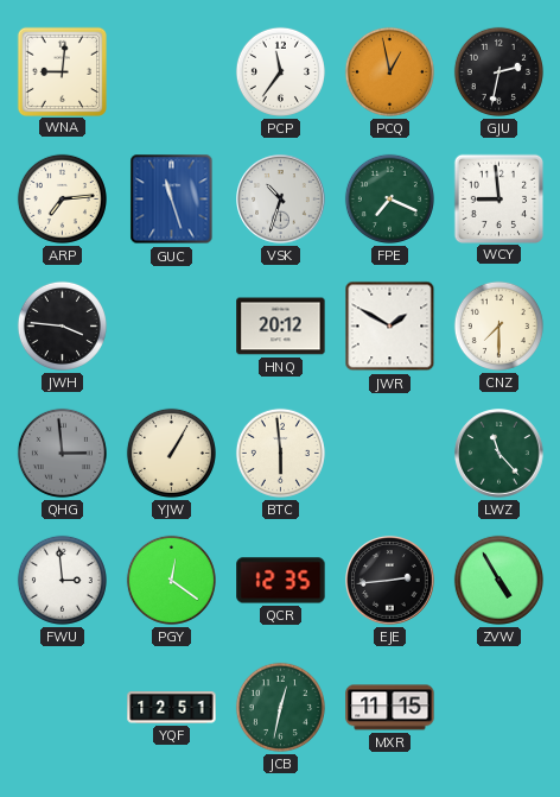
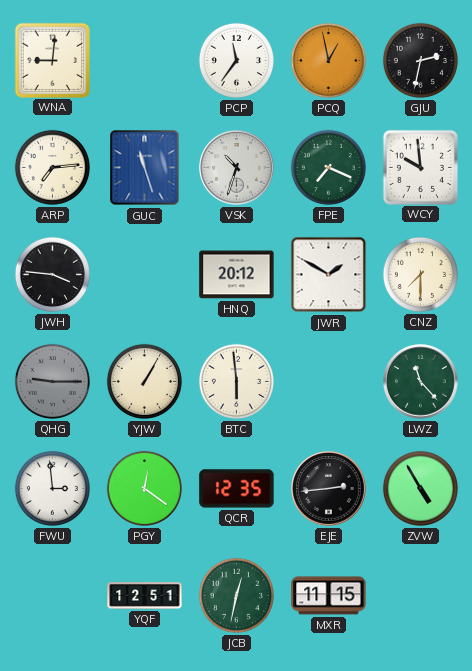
WCY: 8:59 -> 9:59 (420, 167)
QHG: 2:59 -> 9:15 (52, 381)
